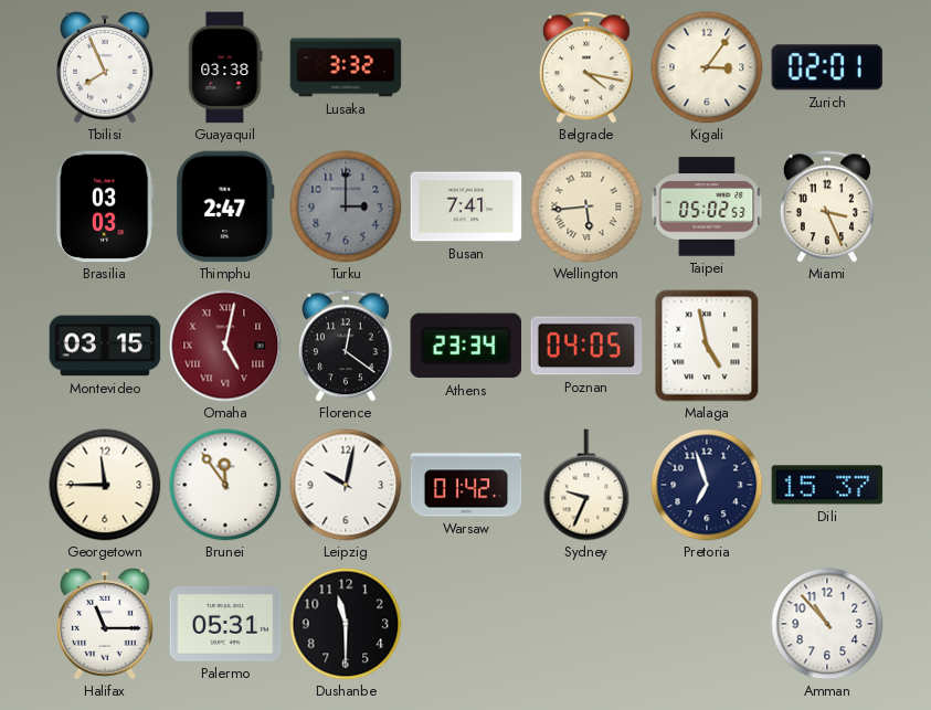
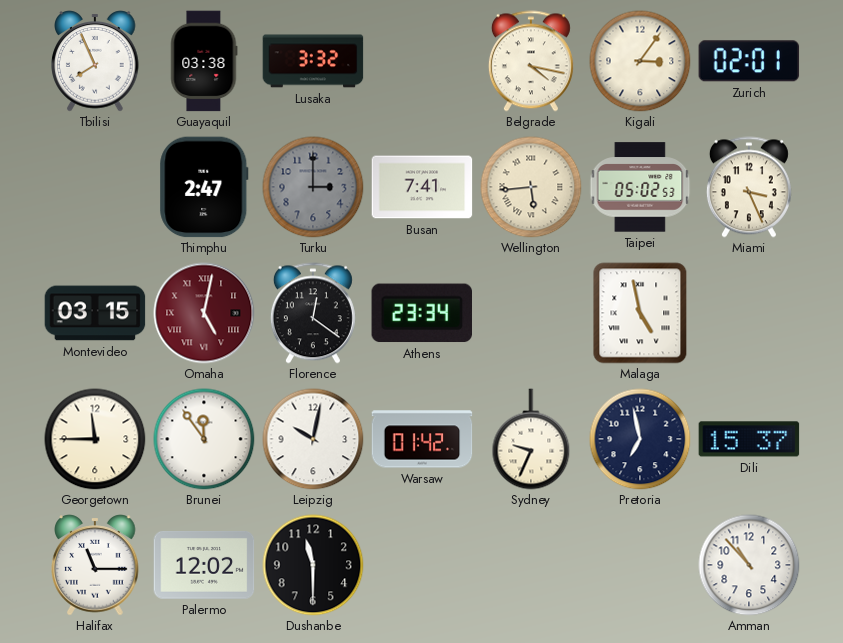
Brasilia: 03:03 -> none (105, 206)
Poznan: 04:05 -> none (586, 346)
Pretoria: 6:57 -> 6:58 (640, 439)
Palermo: 05:31 -> 12:02 (204, 566)
